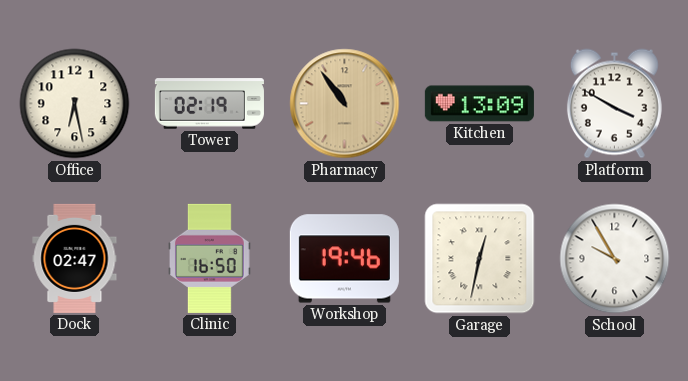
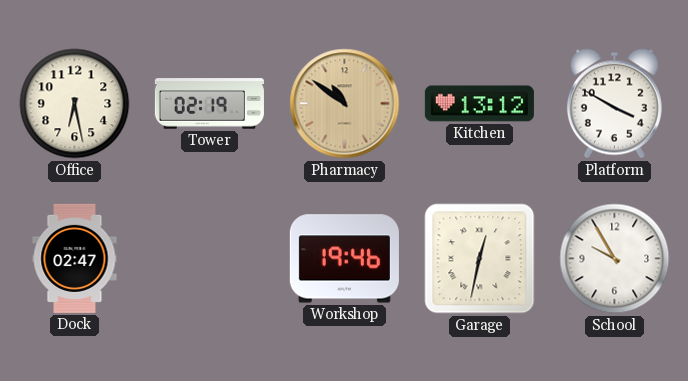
Pharmacy: 10:54 -> 10:51 (345, 104)
Kitchen: 13:09 -> 13:12 (479, 104)
Clinic: 16:50 -> none (210, 258)
